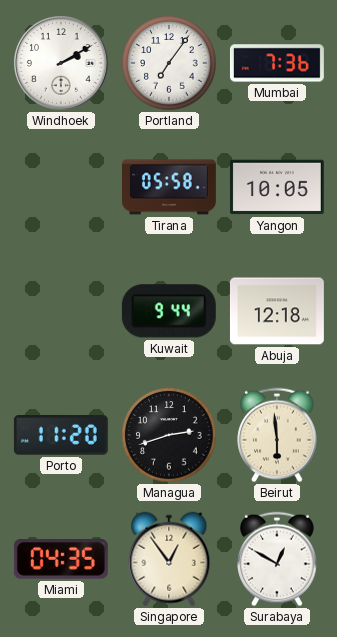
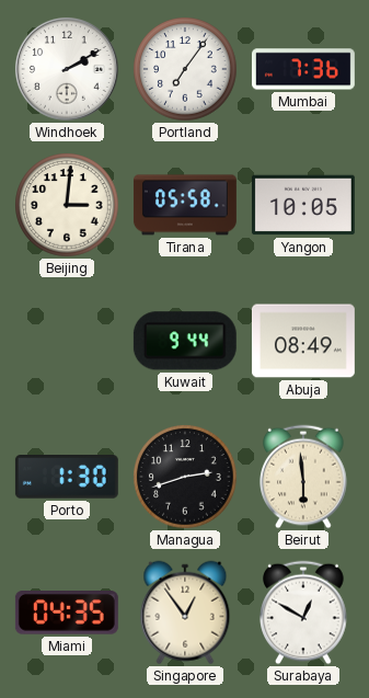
Beijing: none -> 3:01 (67, 205)
Abuja: 12:18 -> 08:49 (303, 341)
Porto: 11:20 -> 1:30 (67, 477)
